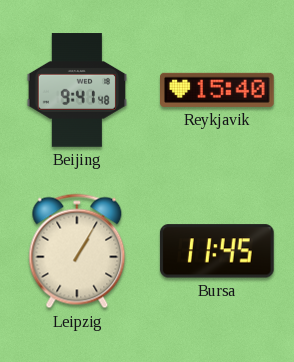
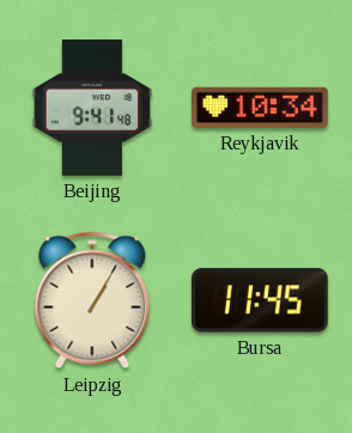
Reykjavik: 15:40 -> 10:34 (261, 108)
